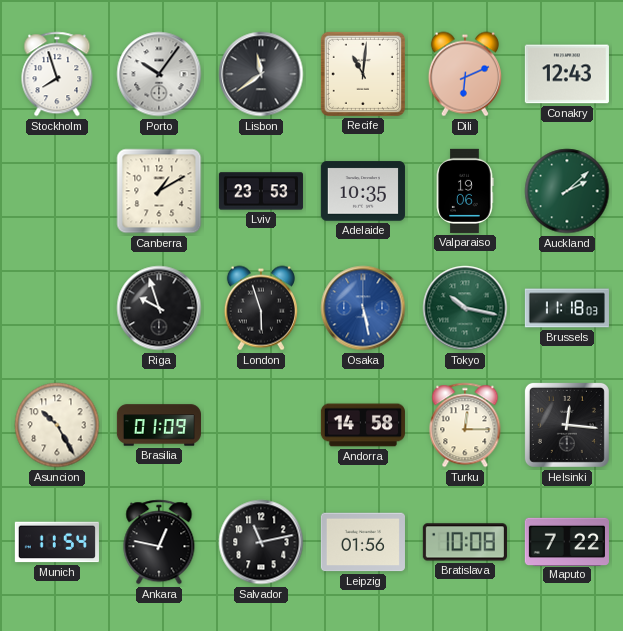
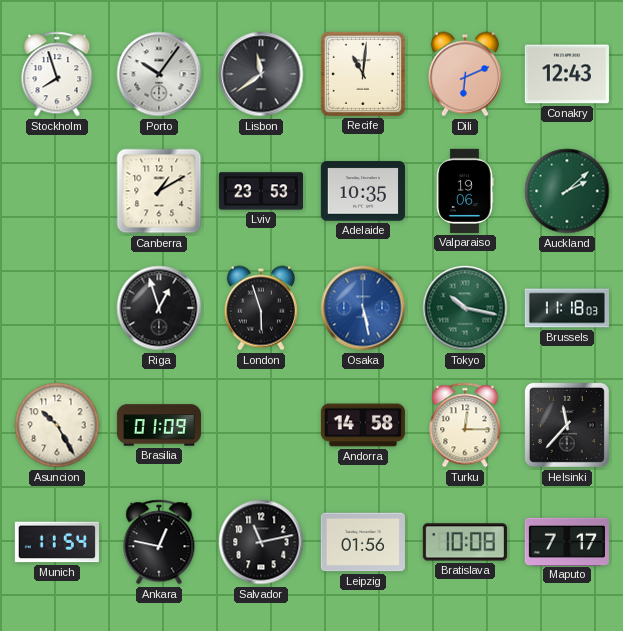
Riga: 9:57 -> 12:57 (159, 308)
Helsinki: 12:16 -> 11:37 (567, 425)
Maputo: 7:22 -> 7:17 (567, 541)
